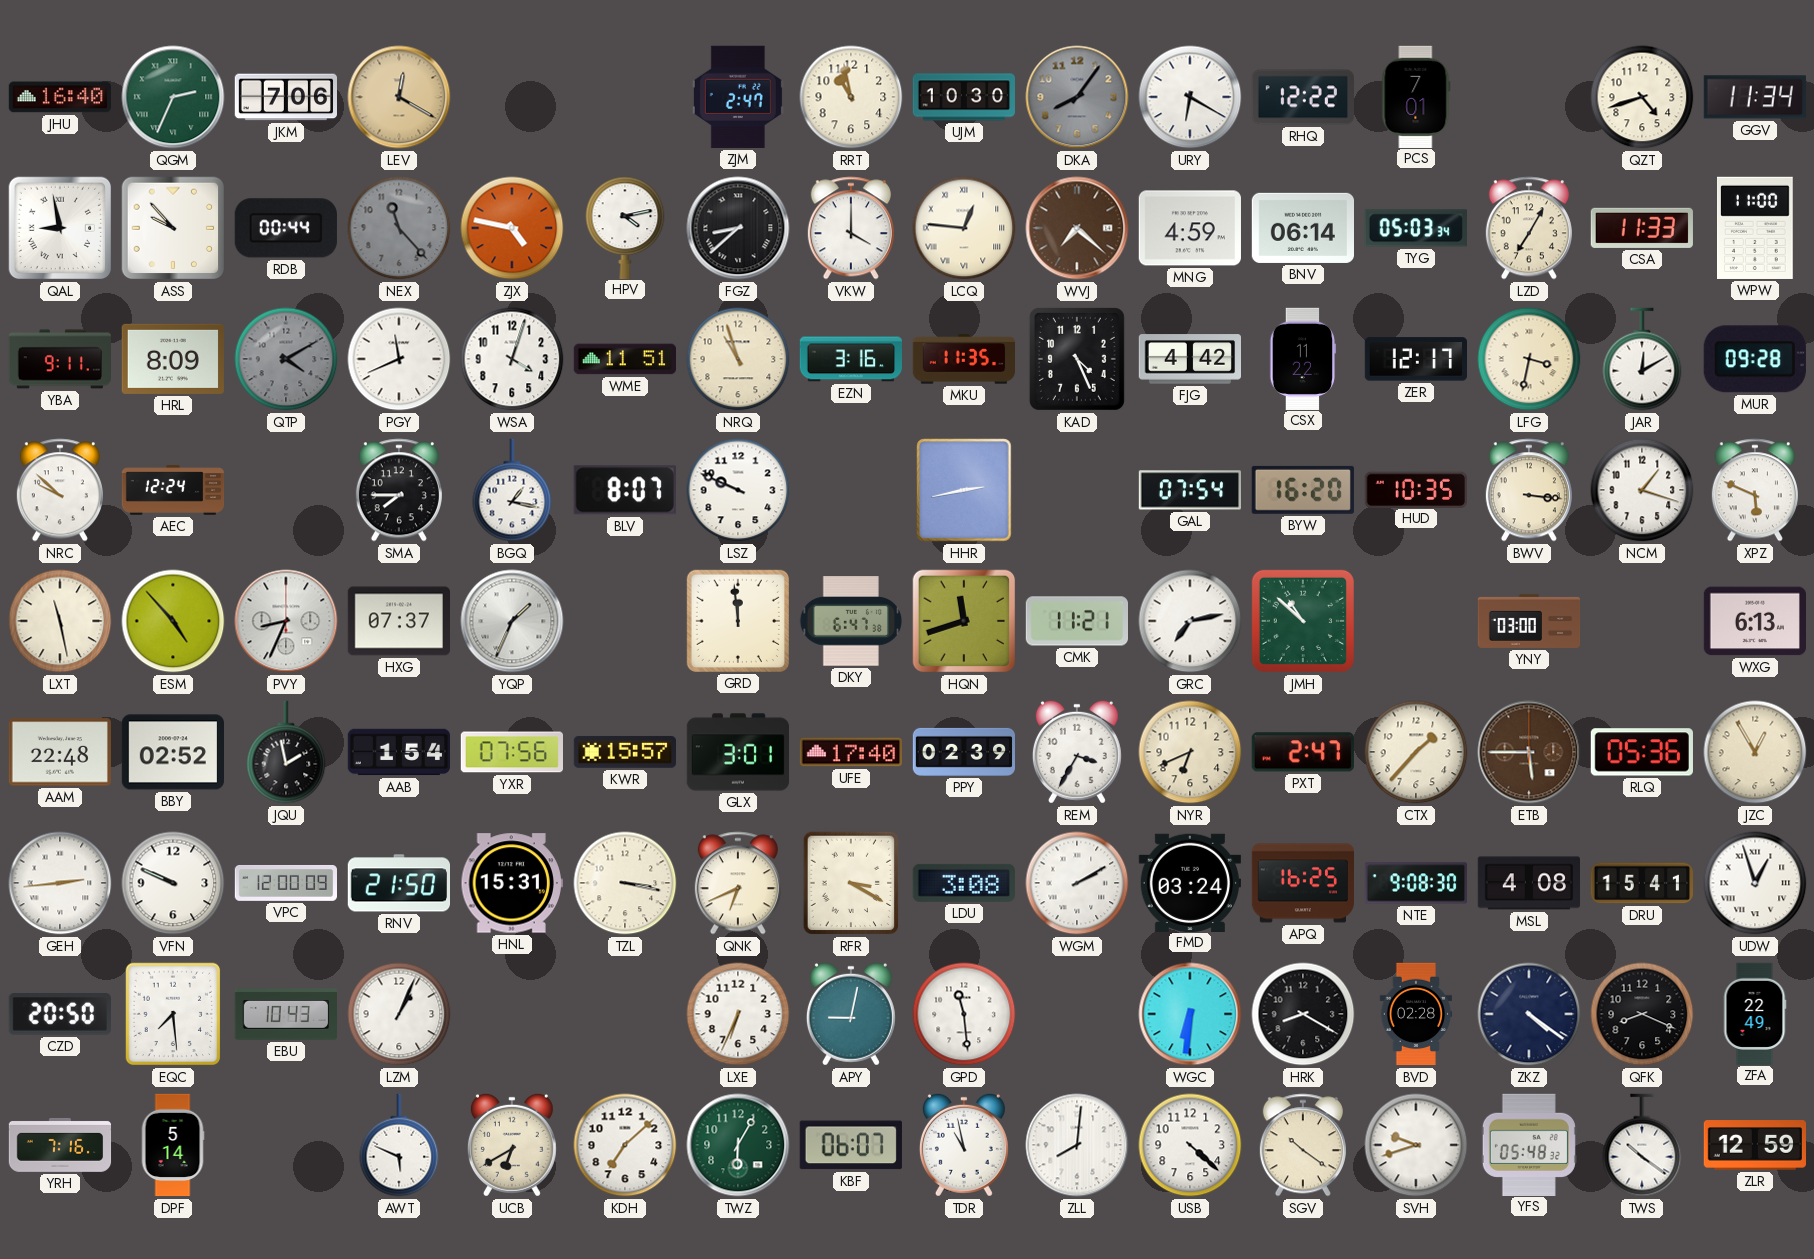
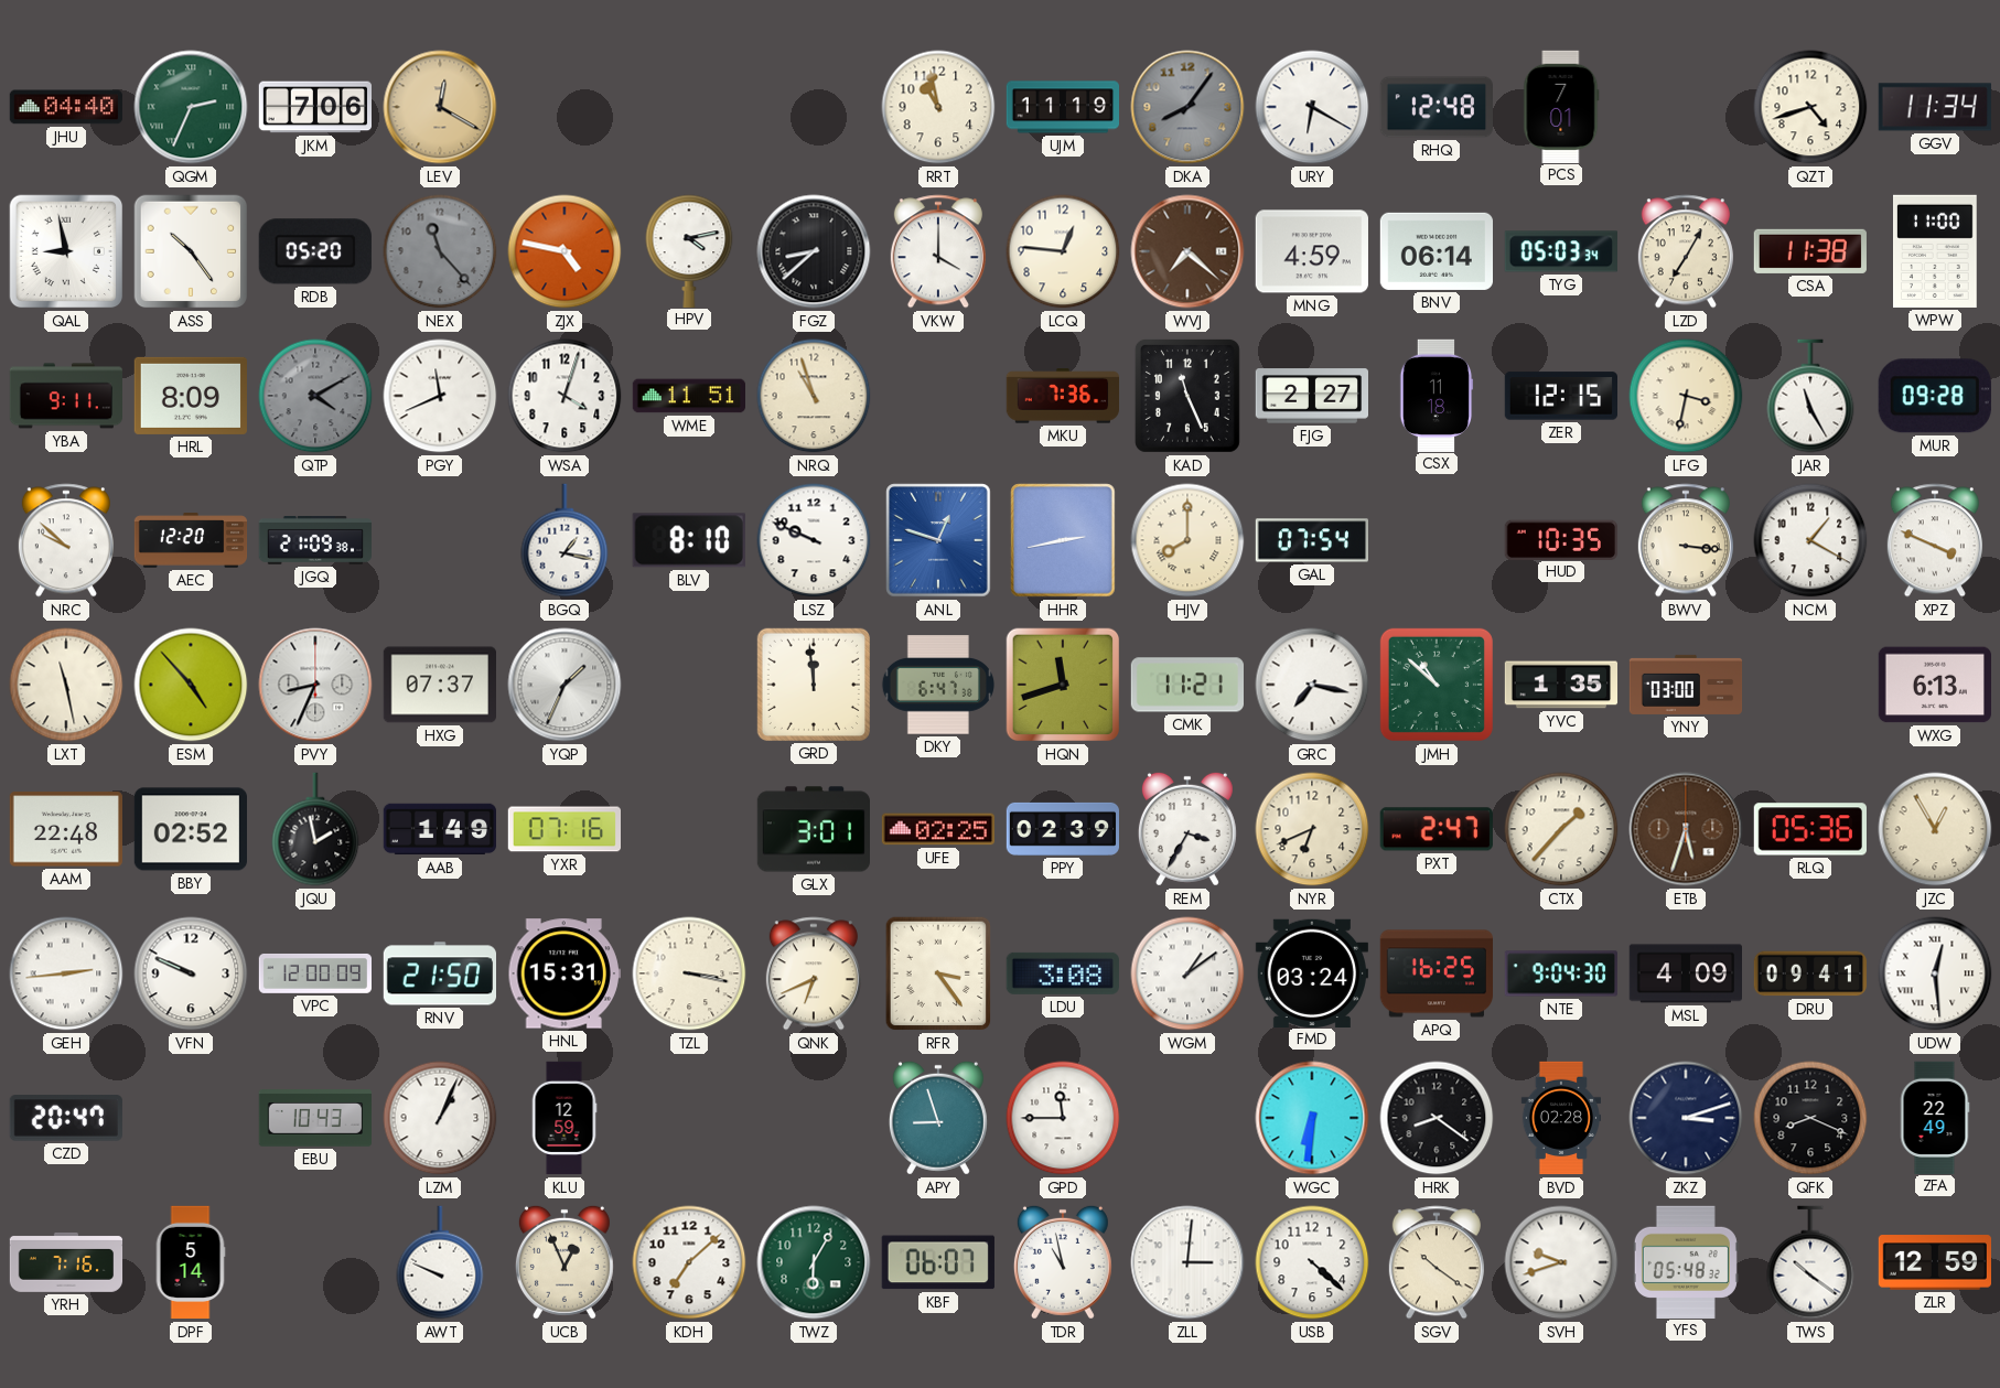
JHU: 16:40 -> 04:40 (65, 107)
ZJM: 2:47 -> none (738, 97)
UJM: 10:30 -> 11:19 (1062, 107)
RHQ: 12:22 -> 12:48 (1436, 107)
ASS: 9:53 -> 10:24 (191, 251)
RDB: 00:44 -> 05:20 (315, 251)
LCQ numerals: Roman -> Arabic (1063, 251)
CSA: 11:33 -> 11:38 (1810, 251)
EZN: 3:16 -> none (850, 359)
MKU: 11:35 -> 7:36 (1062, 396)
KAD: 4:26 -> 11:26 (1187, 396)
FJG: 4:42 -> 2:27 (1311, 396)
CSX: 11:22 -> 11:18 (1437, 395)
ZER: 12:17 -> 12:15 (1560, 396)
JAR: 12:10 -> 11:25 (1810, 396)
AEC: 12:24 -> 12:20 (191, 540)
JGQ: none -> 21:09 (314, 541)
SMA: 7:45 -> none (399, 490)
BLV: 8:07 -> 8:10 (689, 540)
ANL: none -> 12:48 (938, 540)
HJV: none -> 8:00 (1187, 540)
BYW: 16:20 -> none (1303, 490)
NCM: 1:18 -> 1:20 (1810, 540)
XPZ: 5:49 -> 3:49 (1935, 540)
GRC: 7:13 -> 7:17 (1312, 685)
YVC: none -> 1:35 (1561, 685)
AAB: 1:54 -> 1:49 (439, 829)
YXR: 07:56 -> 07:16 (563, 829)
KWR: 15:57 -> none (624, 752)
UFE: 17:40 -> 02:25 (937, 829)
ETB: 5:45 -> 5:33 (1686, 829)
RFR: 3:20 -> 3:24 (938, 973)
WGM: 2:10 -> 1:09 (1187, 973)
NTE: 9:08 -> 9:04 (1561, 973)
MSL: 4:08 -> 4:09 (1685, 973)
DRU: 15:41 -> 09:41 (1809, 973)
UDW: 12:57 -> 12:29 (1935, 973)
CZD: 20:50 -> 20:47 (66, 1118)
EQC: 7:29 -> none (173, 1014)
KLU: none -> 12:59 (564, 1118)
LXE: 6:34 -> none (738, 1014)
APY: 9:02 -> 8:57 (938, 1118)
GPD: 11:29 -> 11:45 (1063, 1118)
HRK: 8:20 -> 8:21 (1437, 1118)
ZKZ: 4:21 -> 3:12 (1686, 1118)
AWT: 5:49 -> 9:49 (440, 1262)
UCB: 6:40 -> 12:56 (564, 1262)
ZLL: 8:01 -> 3:01 (1187, 1262)
